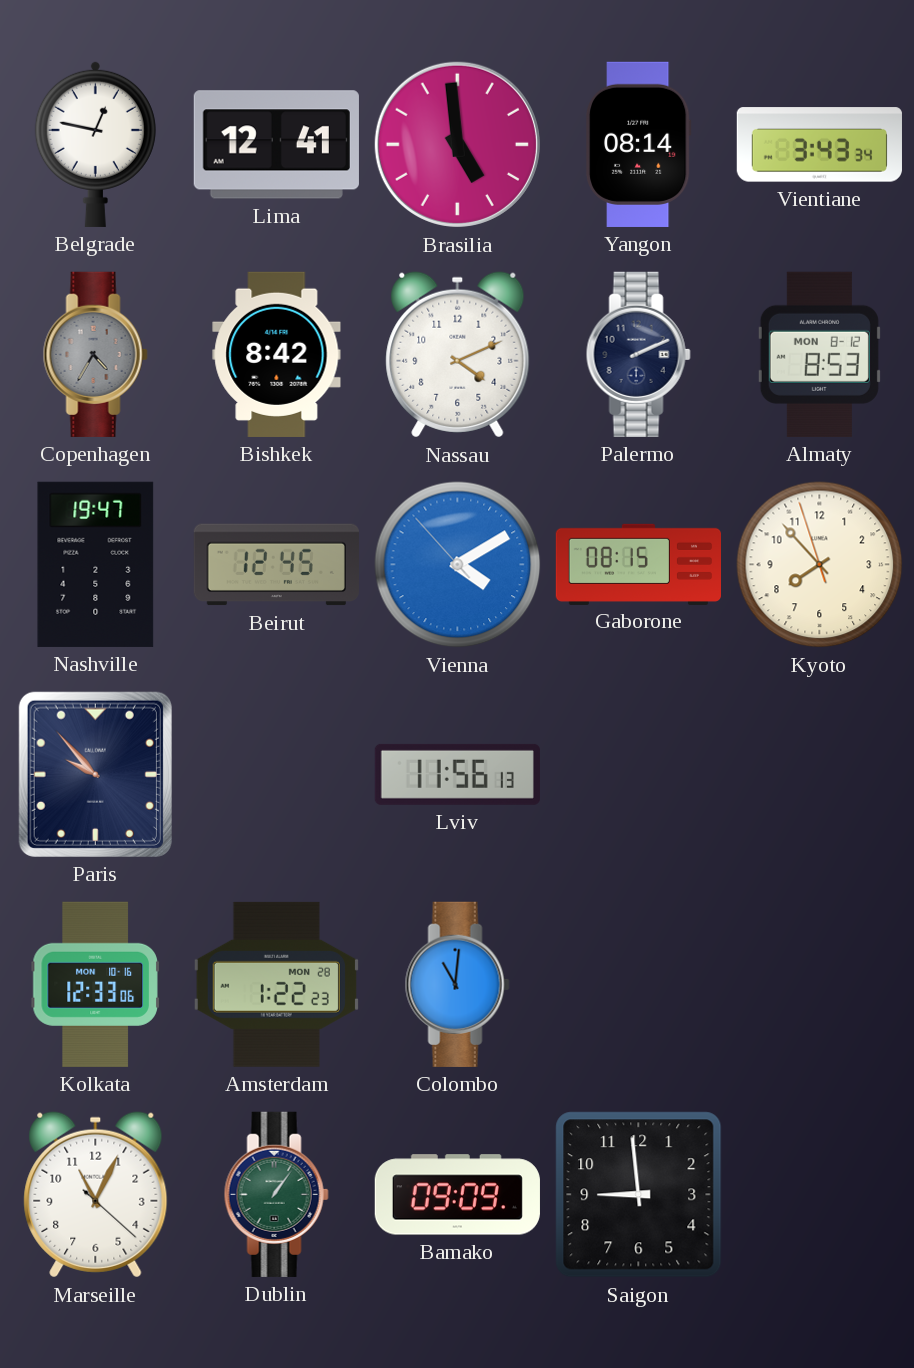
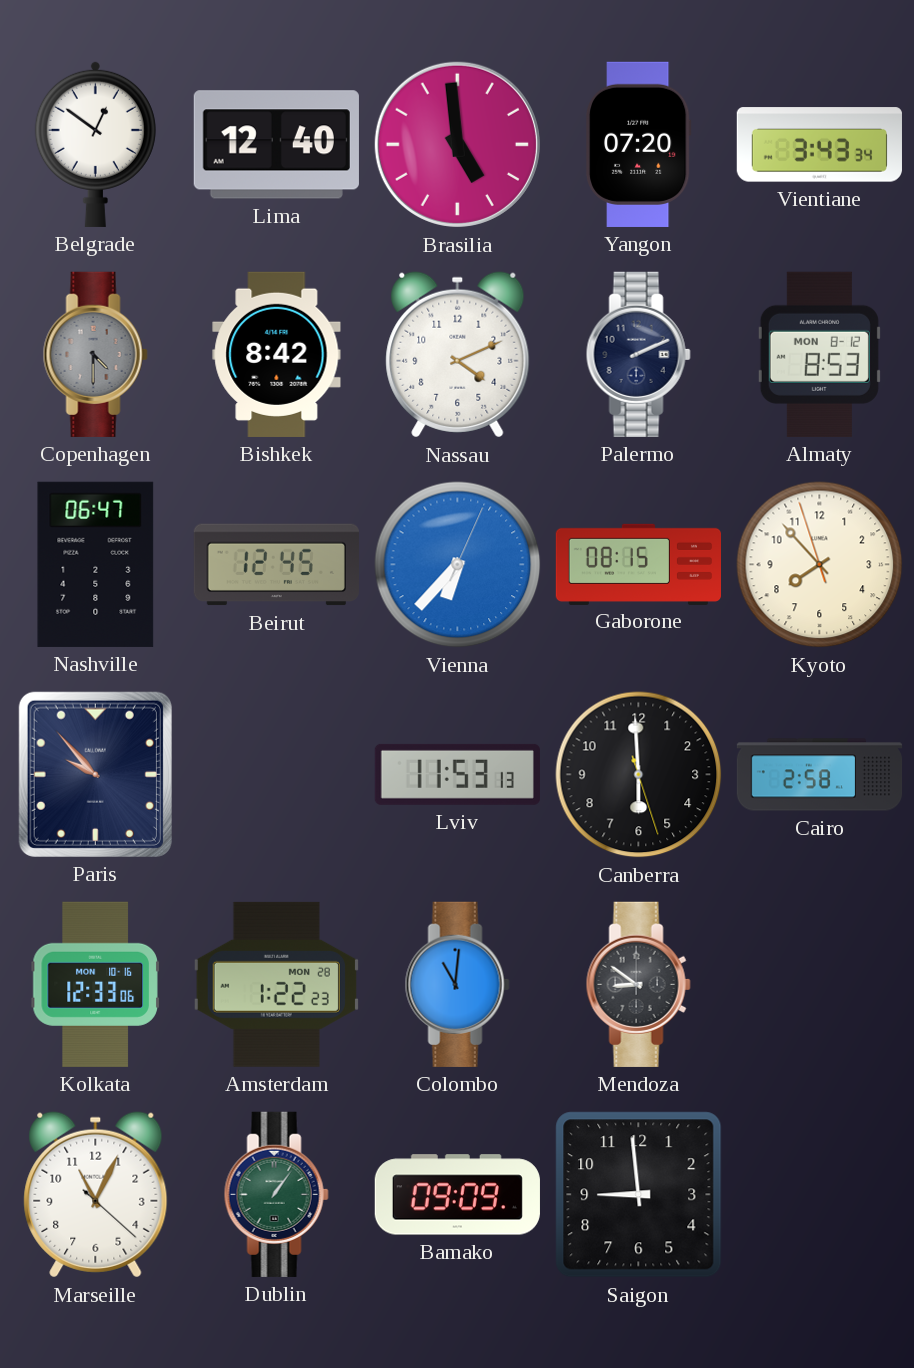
Belgrade: 12:47 -> 12:51 (95, 144)
Lima: 12:41 -> 12:40 (276, 145)
Yangon: 08:14 -> 07:20 (638, 144)
Copenhagen: 4:35 -> 4:30 (95, 354)
Nashville: 19:47 -> 06:47 (96, 564)
Vienna: 4:09 -> 6:37 (458, 565)
Lviv: 11:56 -> 11:53 (457, 774)
Canberra: none -> 5:59 (639, 775)
Cairo: none -> 2:58 (820, 775)
Mendoza: none -> 8:51 (638, 984)
